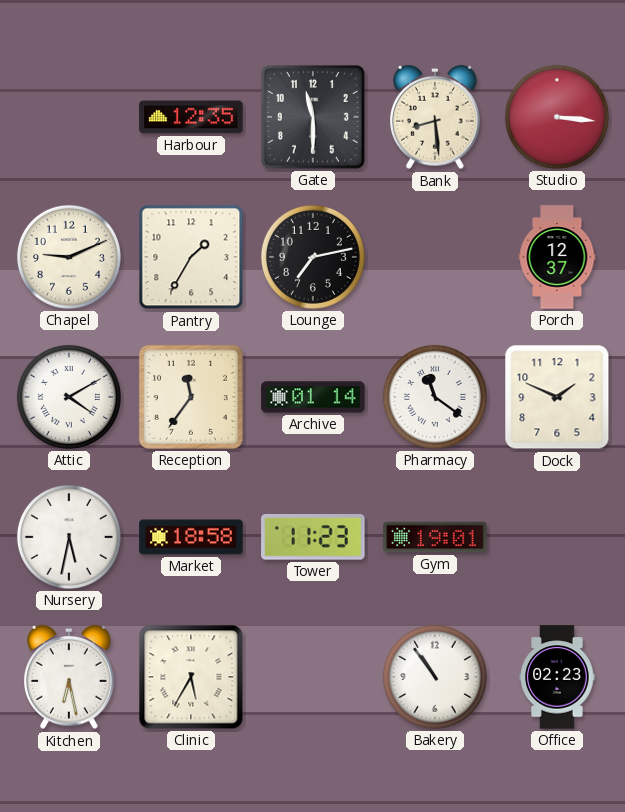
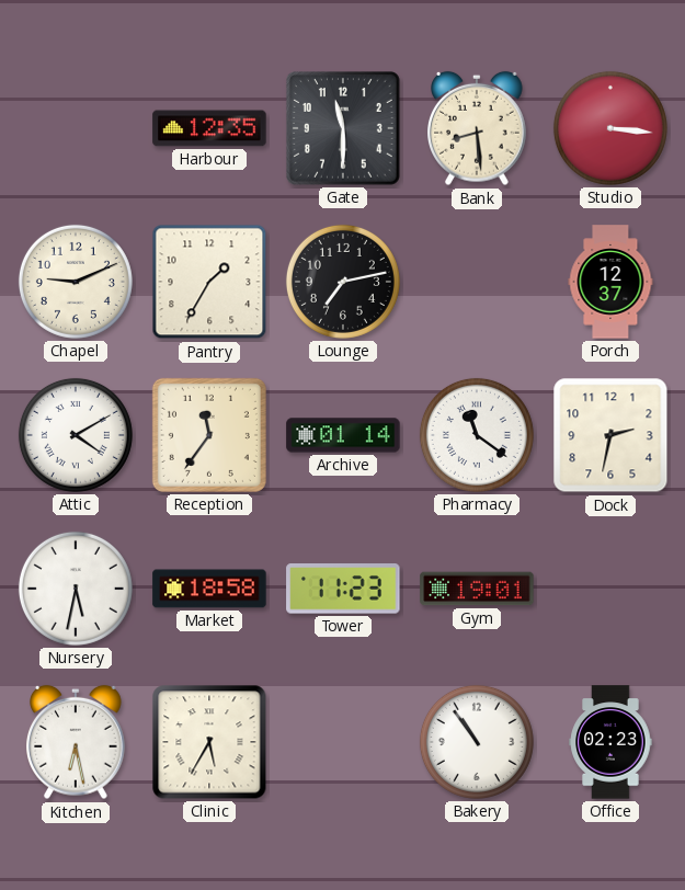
Dock: 1:49 -> 2:32 (610, 435)
